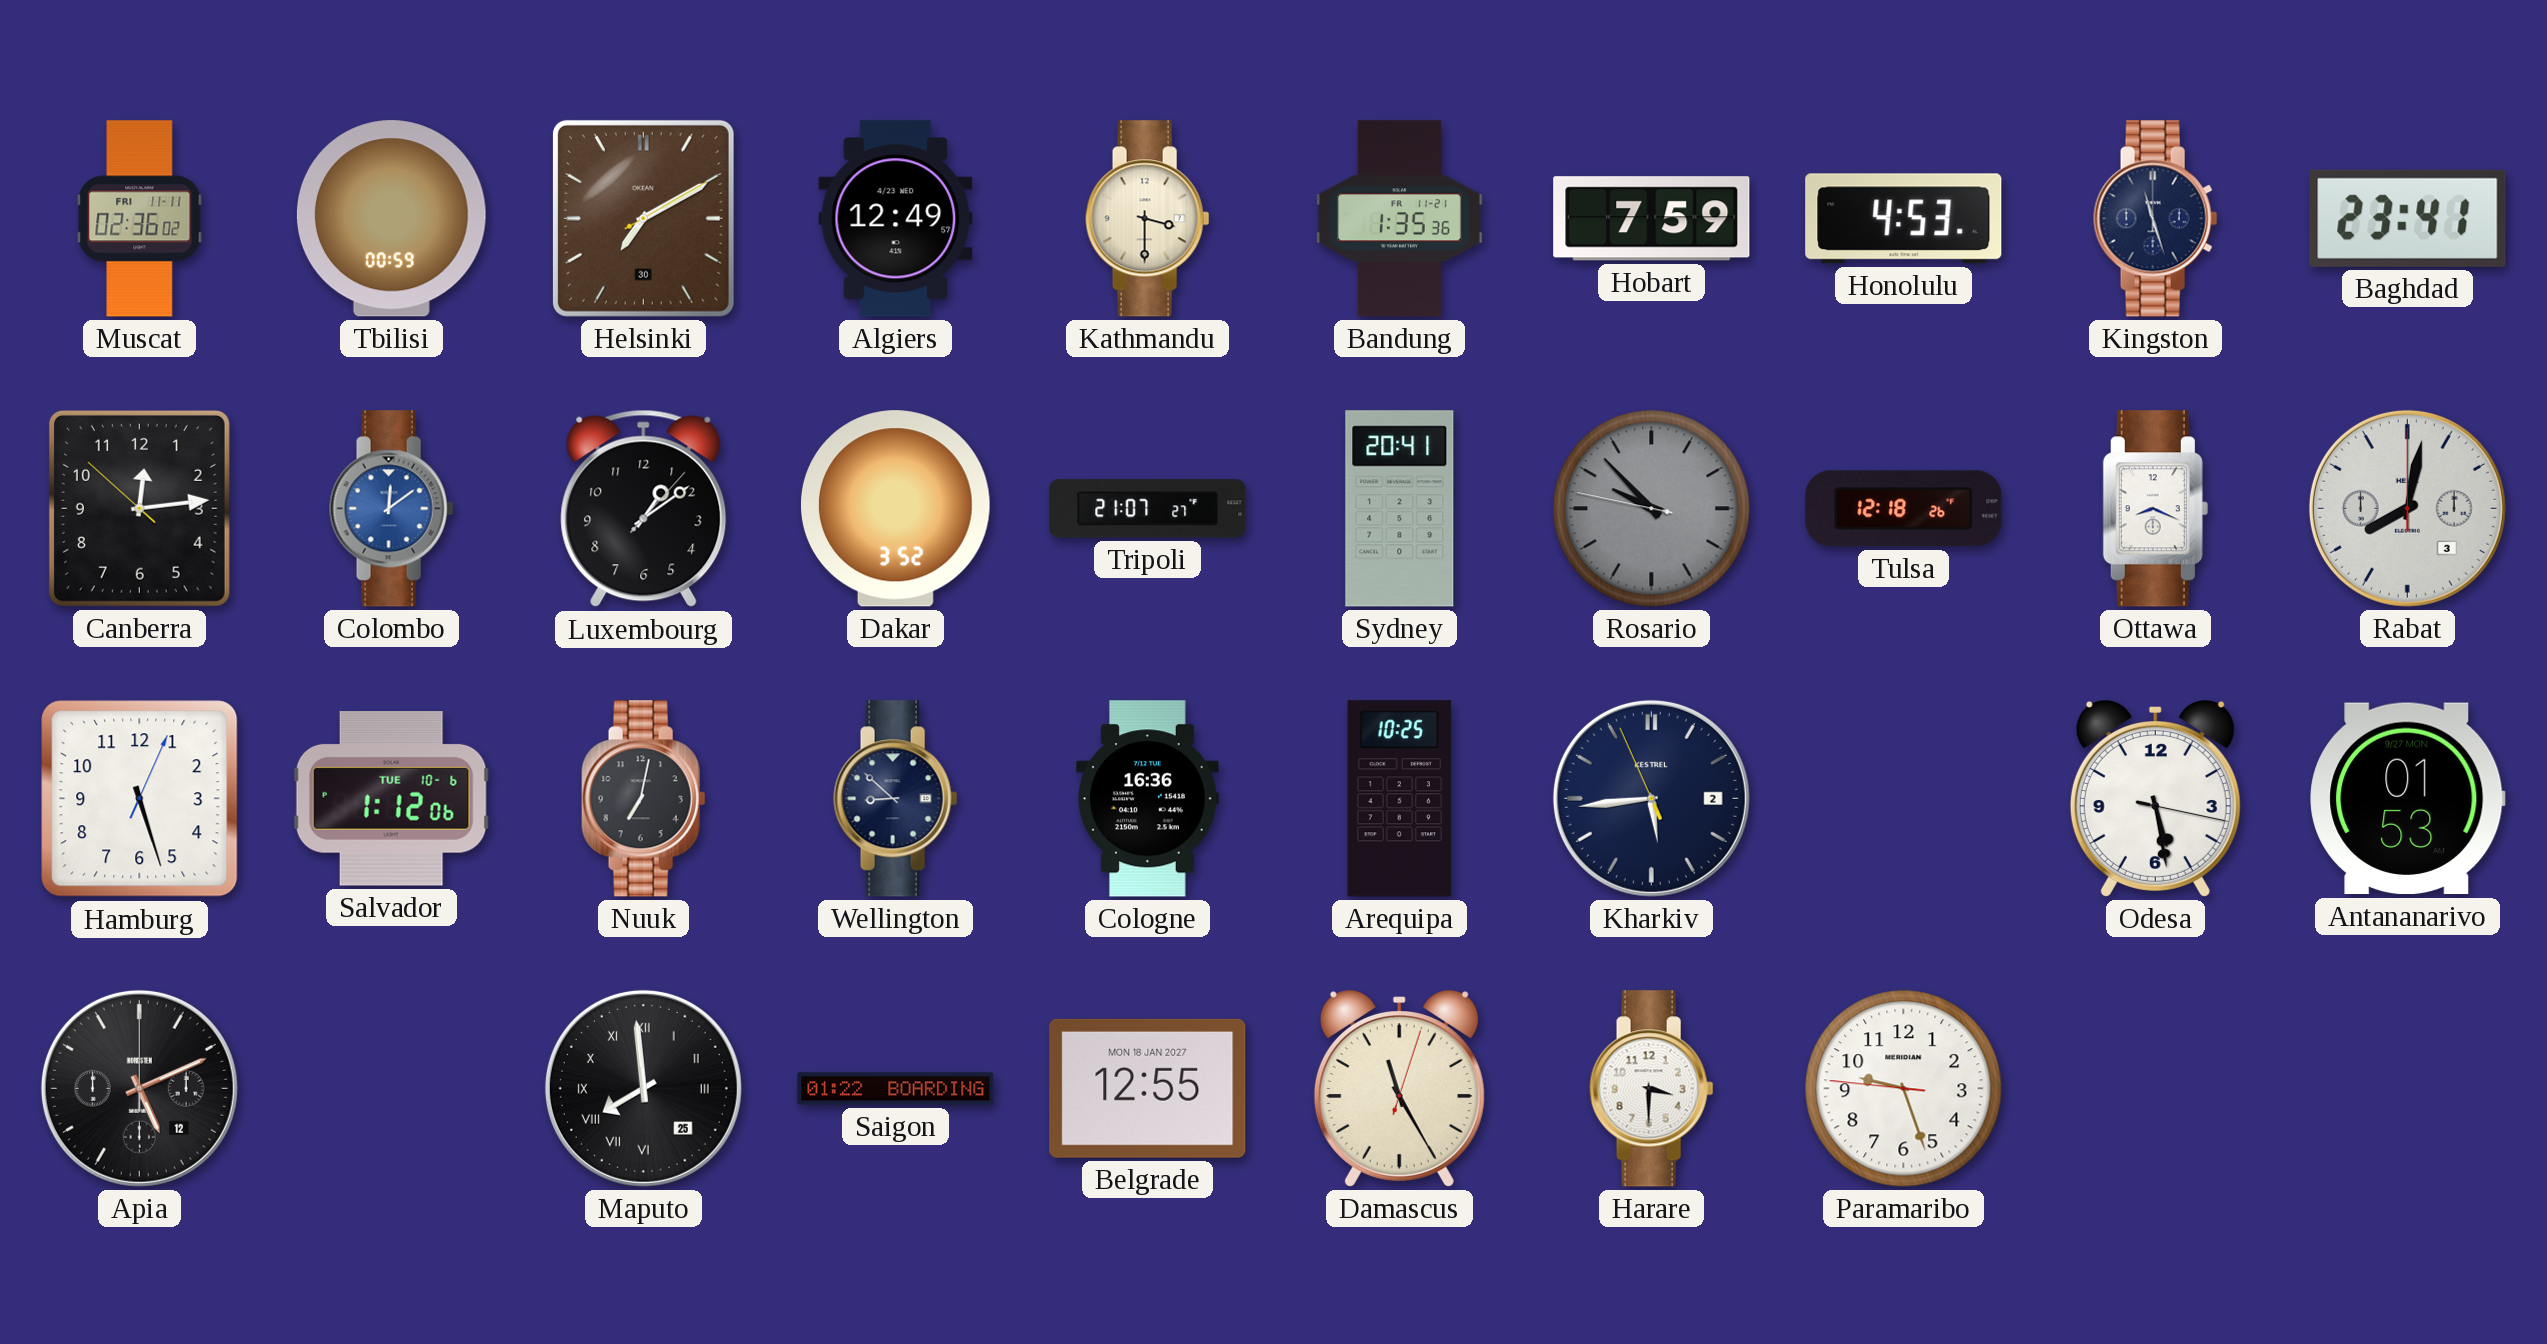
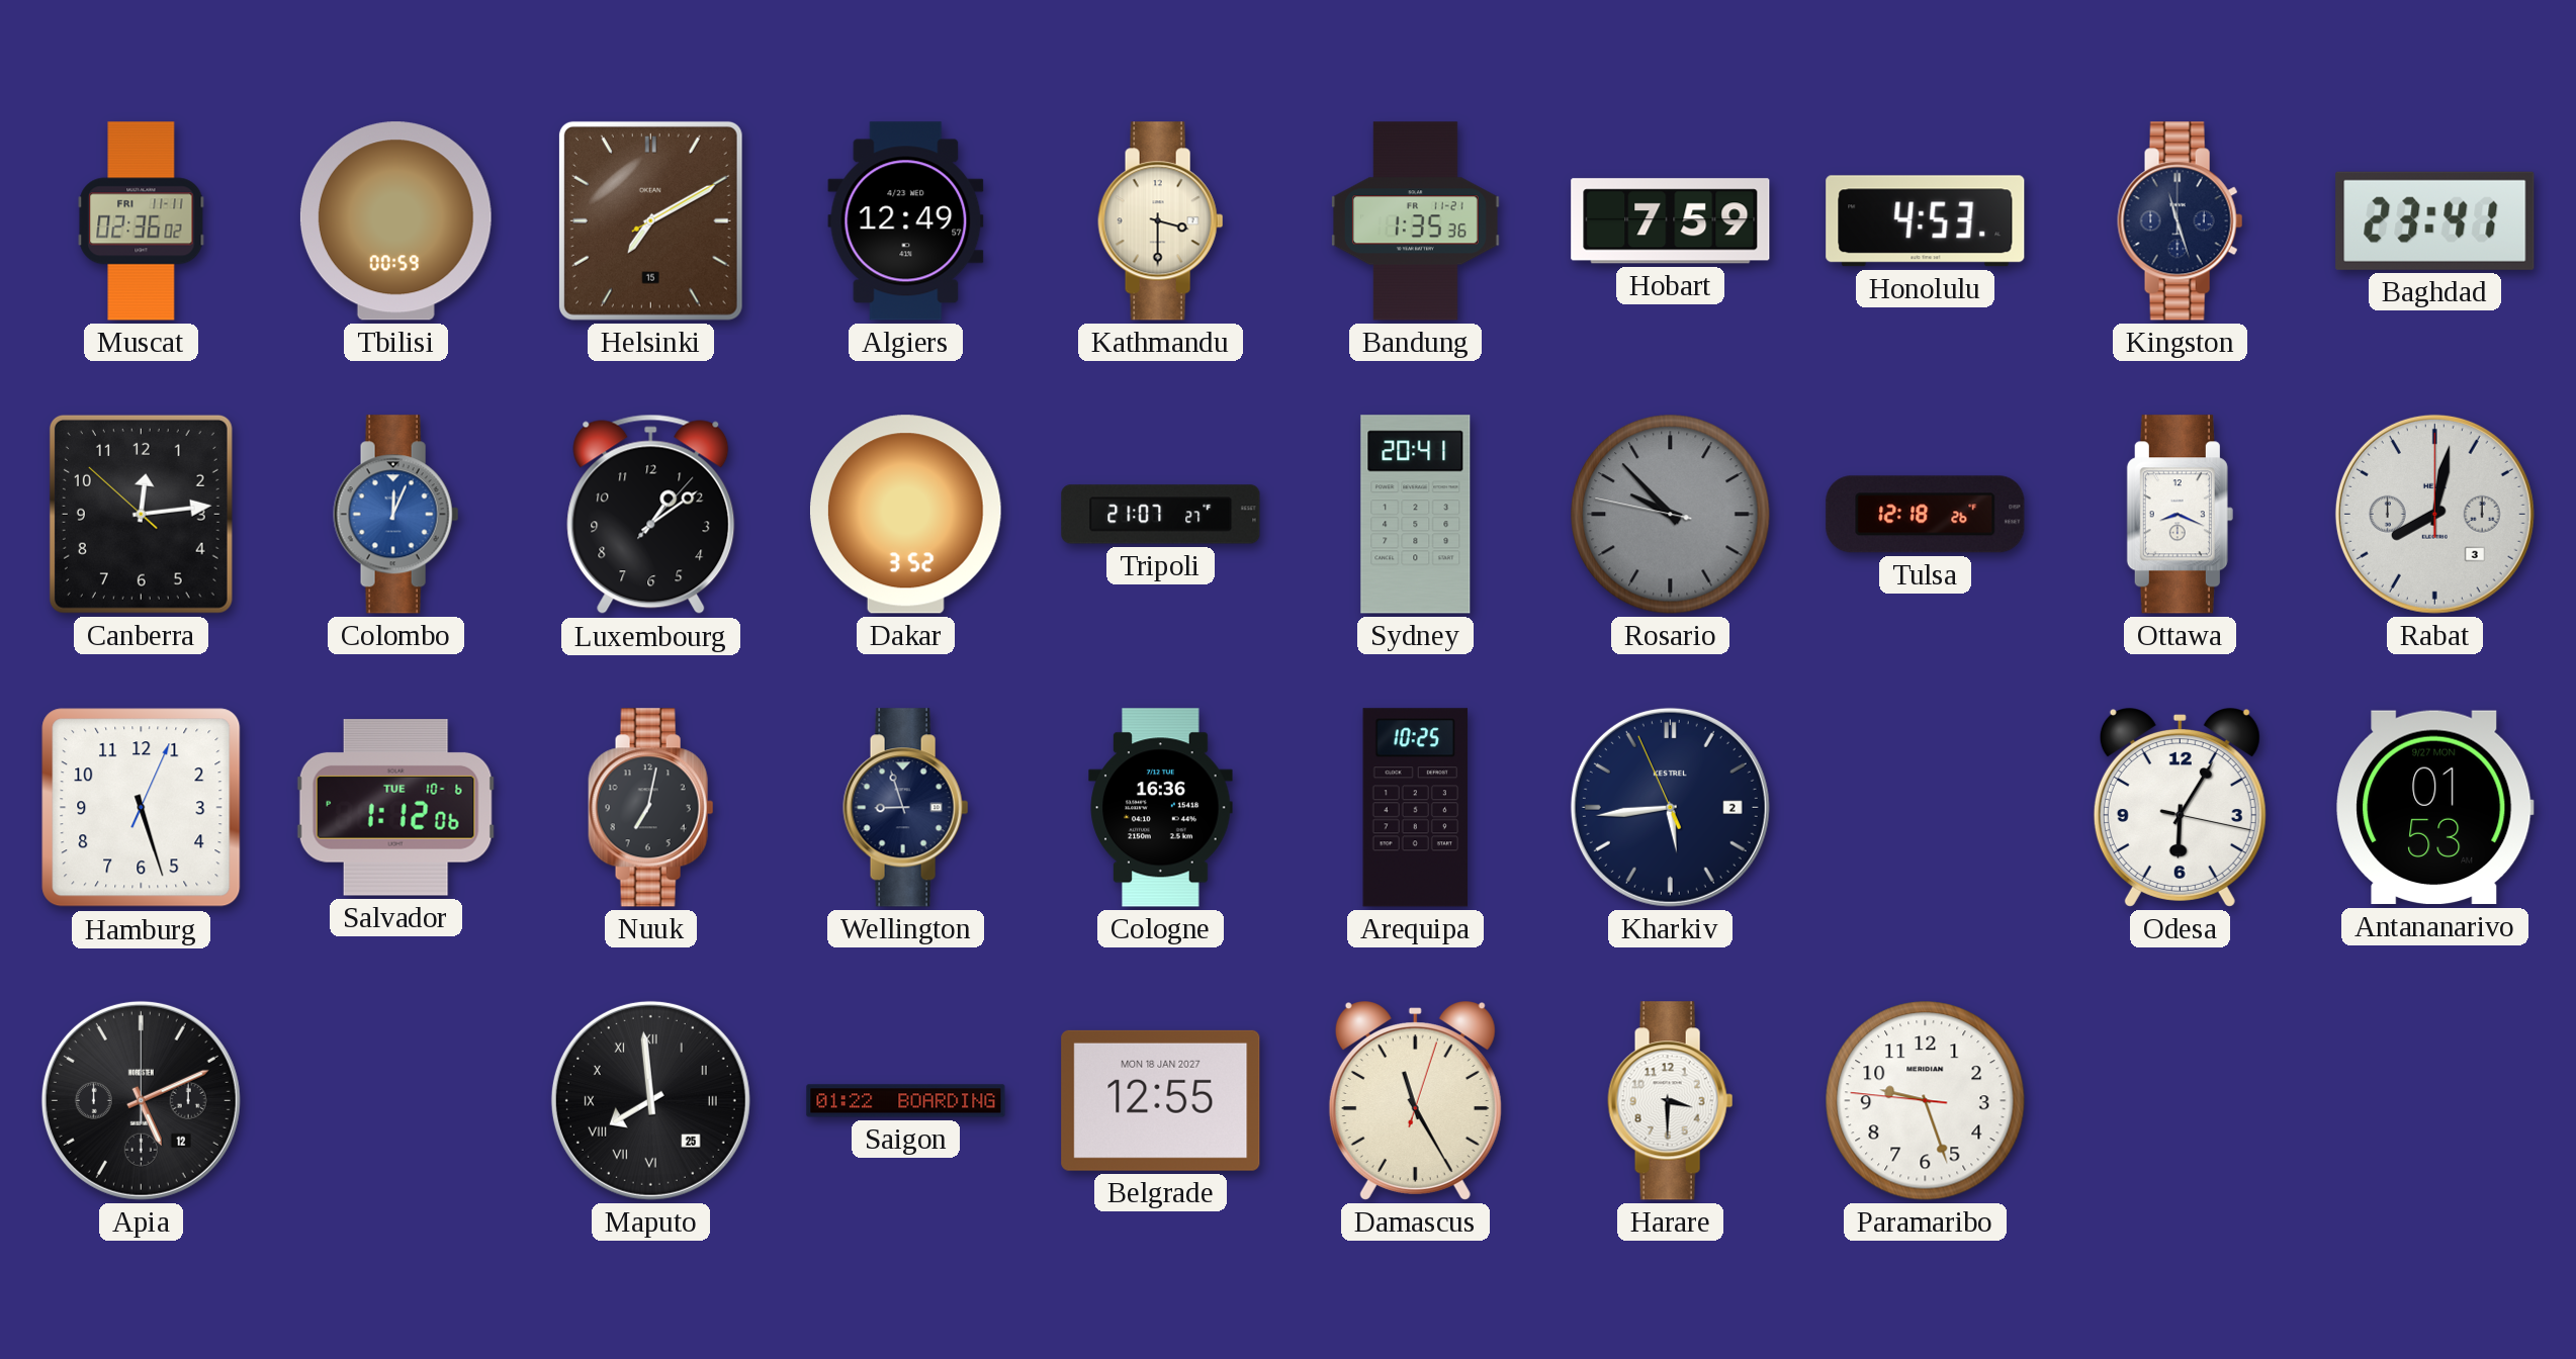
Helsinki date: 30 -> 15 (650, 220)
Colombo: 12:09 -> 12:04 (396, 515)
Wellington: 8:52 -> 8:57 (906, 808)
Odesa: 5:28 -> 6:05 (2180, 808)
